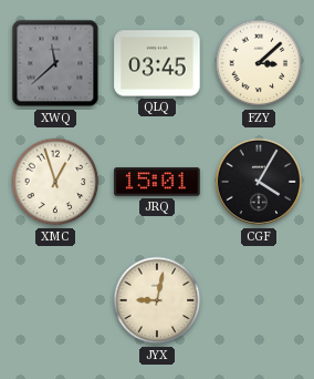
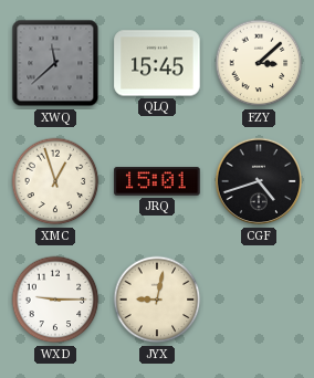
QLQ: 03:45 -> 15:45 (157, 63)
CGF: 4:05 -> 4:42 (259, 181)
WXD: none -> 9:15 (55, 300)
